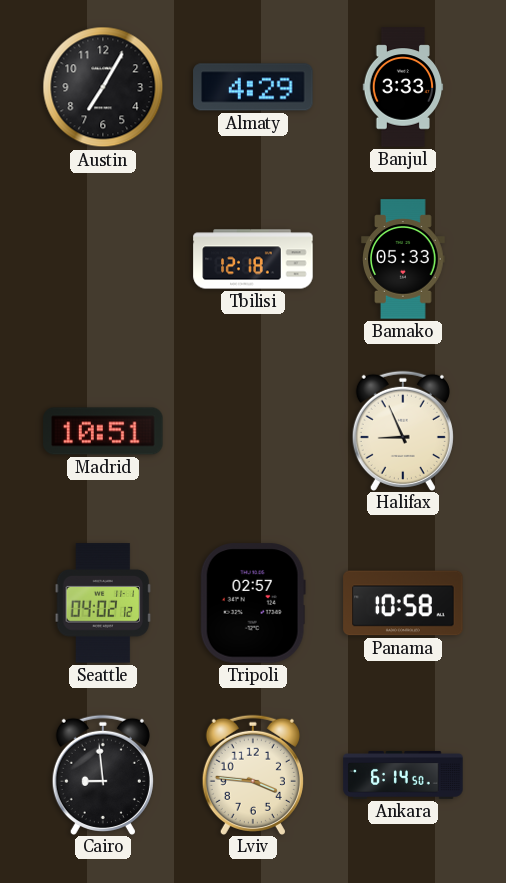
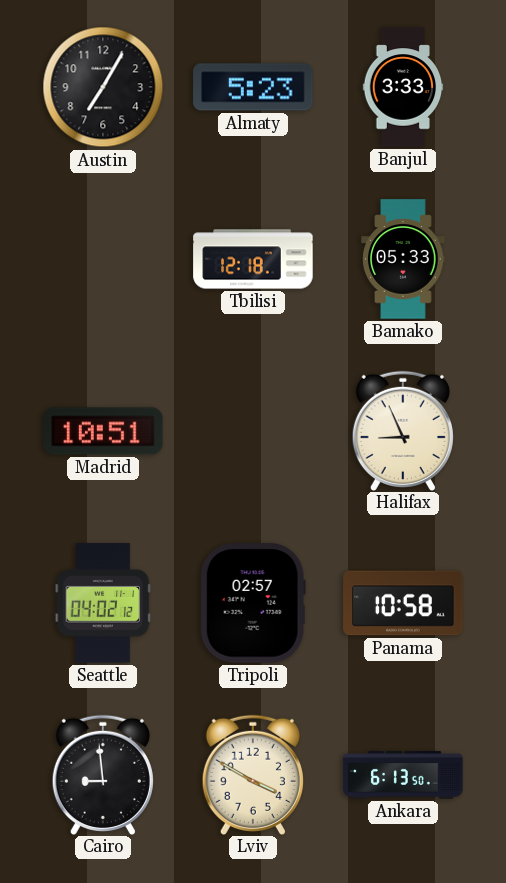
Almaty: 4:29 -> 5:23 (253, 87)
Lviv: 3:46 -> 3:50 (253, 774)
Ankara: 6:14 -> 6:13 (403, 776)
